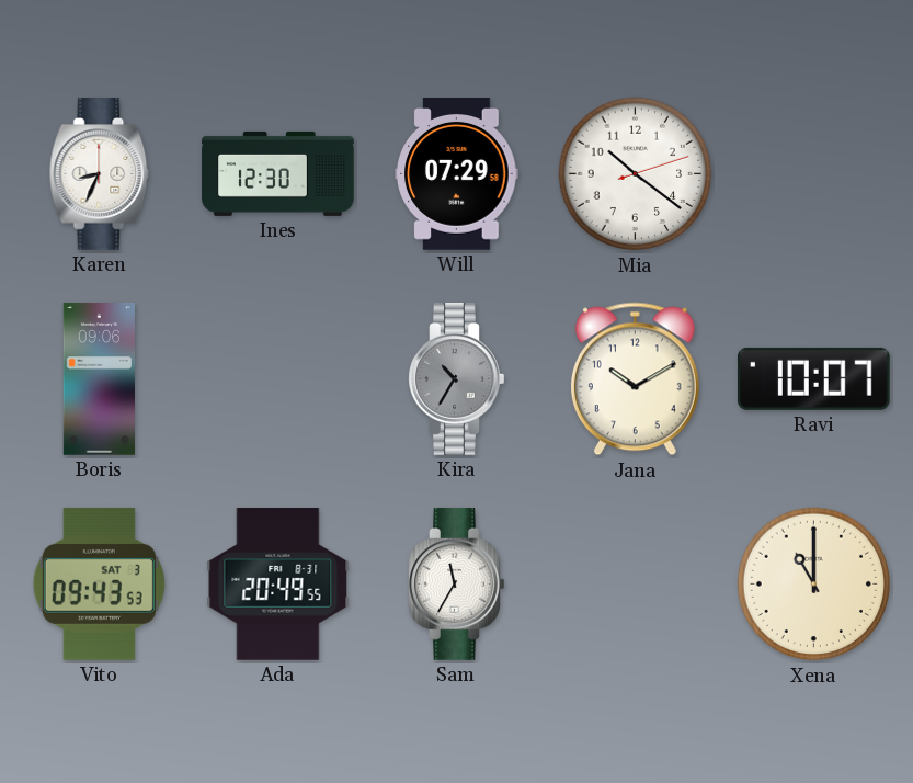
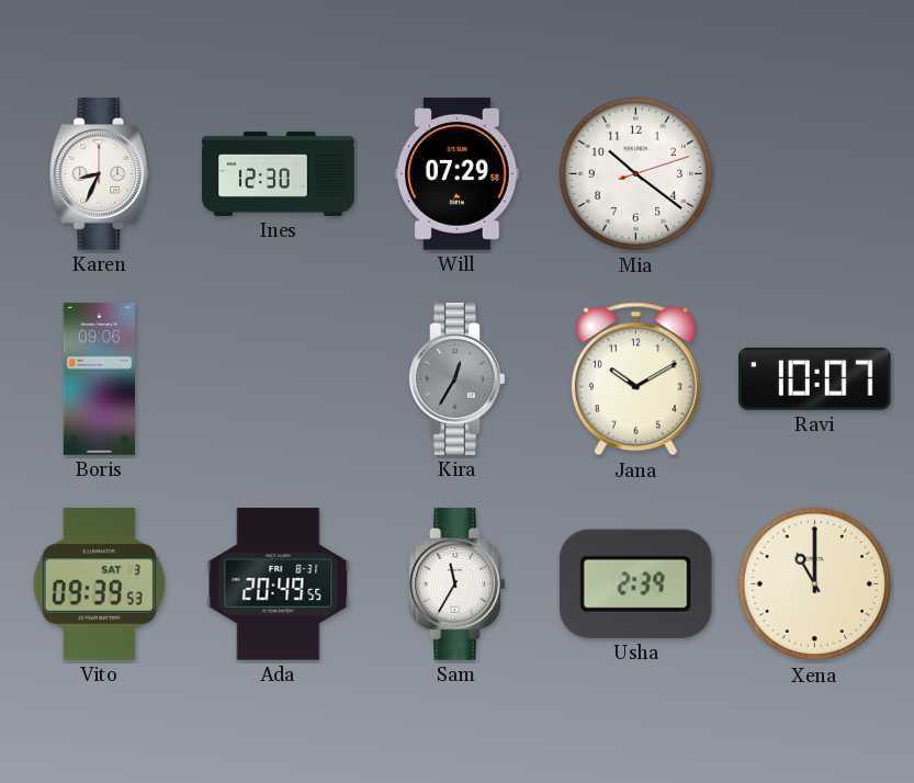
Kira: 10:35 -> 12:35 (458, 379)
Vito: 09:43 -> 09:39 (99, 583)
Usha: none -> 2:39 (635, 583)
